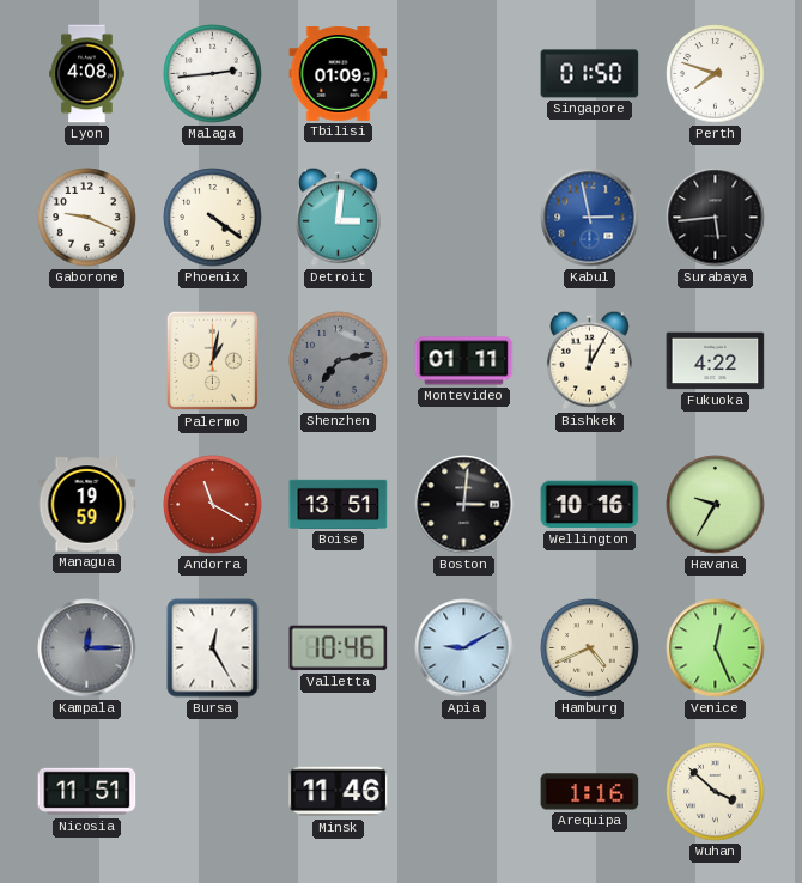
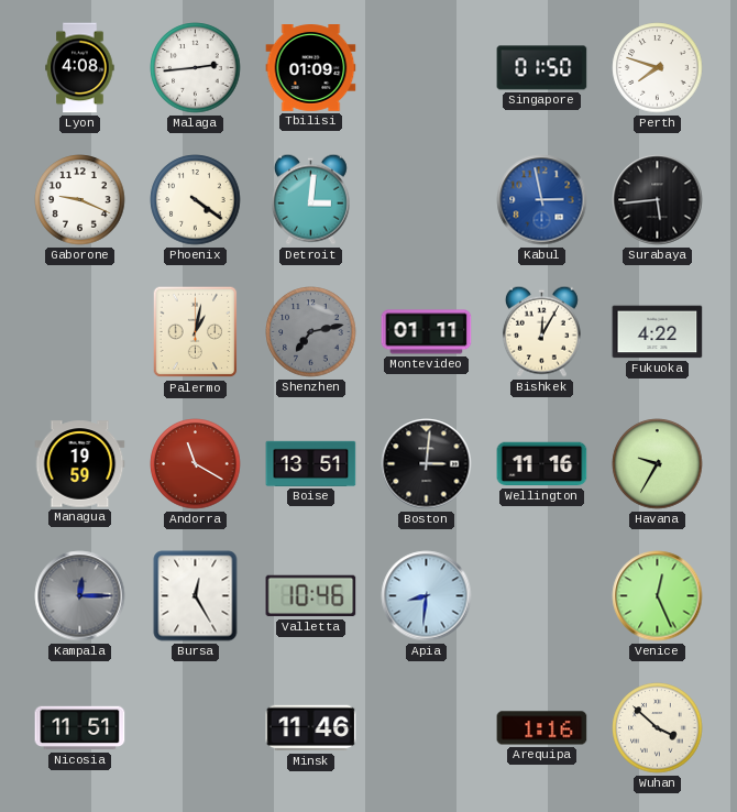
Wellington: 10:16 -> 11:16 (542, 464)
Apia: 9:10 -> 8:31 (427, 596)
Hamburg: 4:41 -> none (590, 648)
